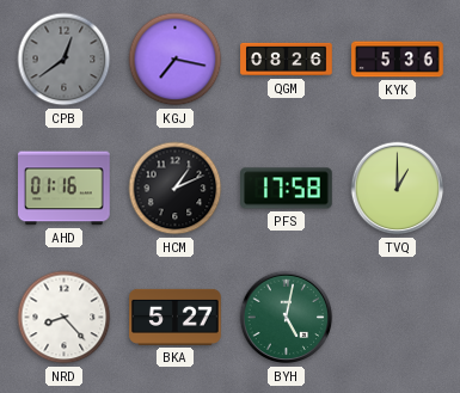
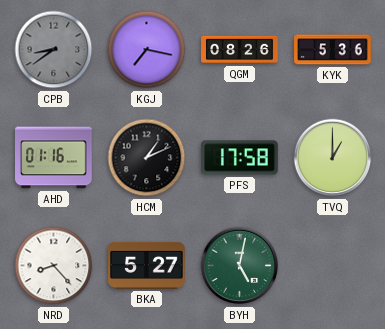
CPB: 12:39 -> 8:39 (54, 50)
